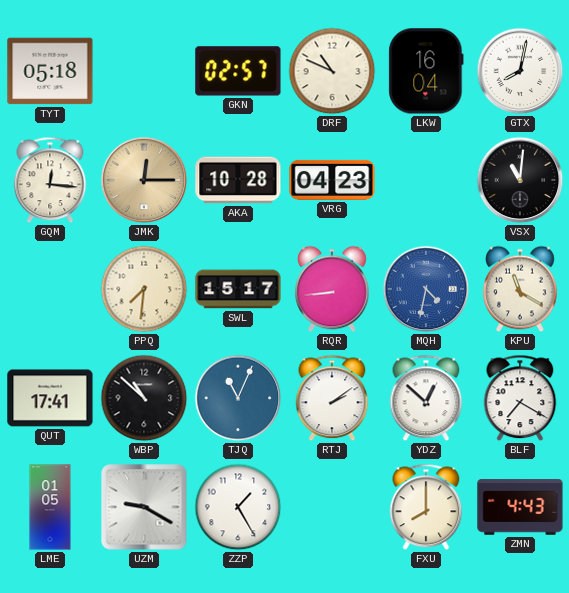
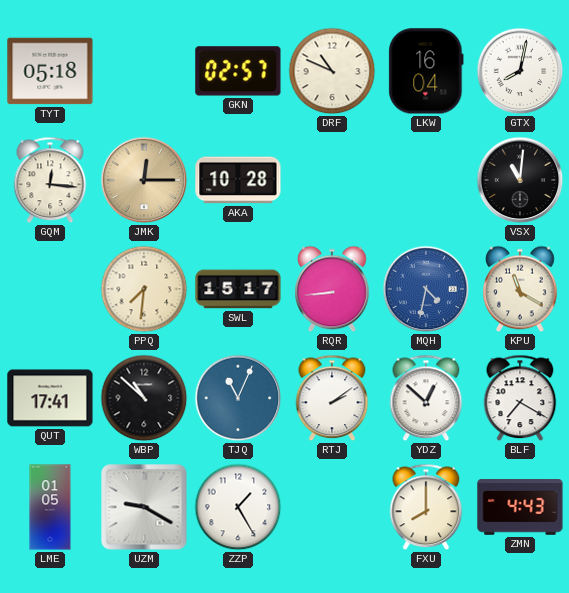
VRG: 04:23 -> none (332, 180)
